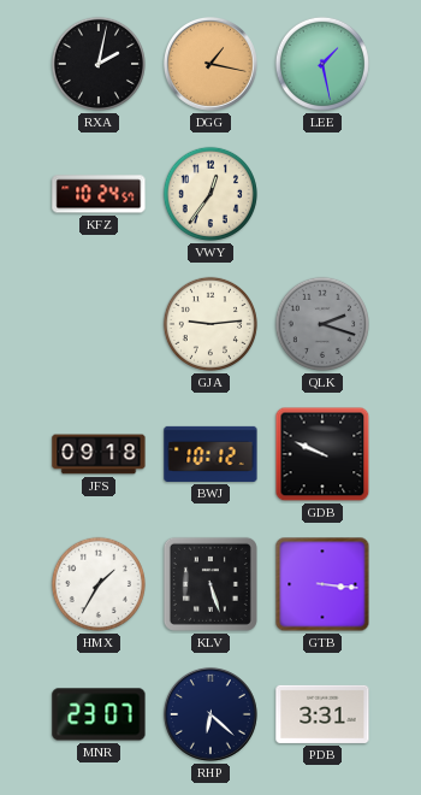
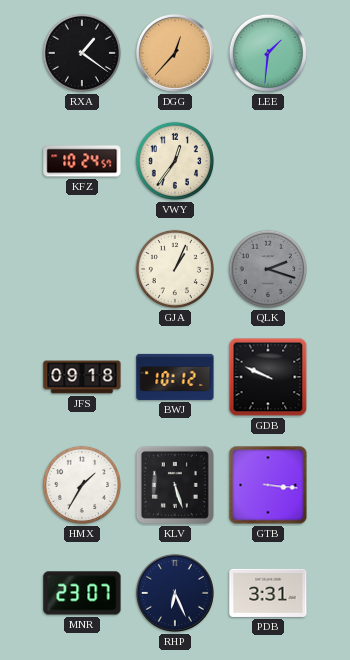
RXA: 2:02 -> 1:21 (82, 53)
DGG: 1:17 -> 12:37 (175, 53)
LEE: 1:28 -> 1:31 (268, 53)
GJA: 9:14 -> 1:04 (175, 269)
RHP: 6:22 -> 6:26 (175, 593)
